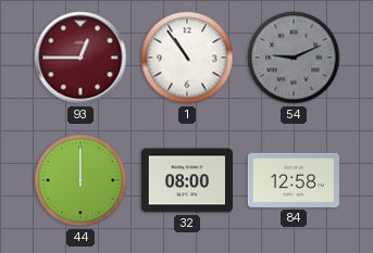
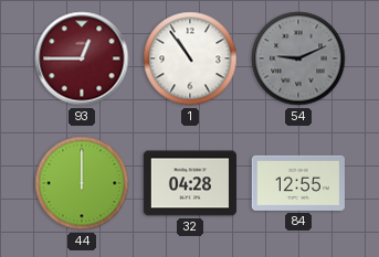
32: 08:00 -> 04:28 (190, 183)
84: 12:58 -> 12:55 (298, 183)
